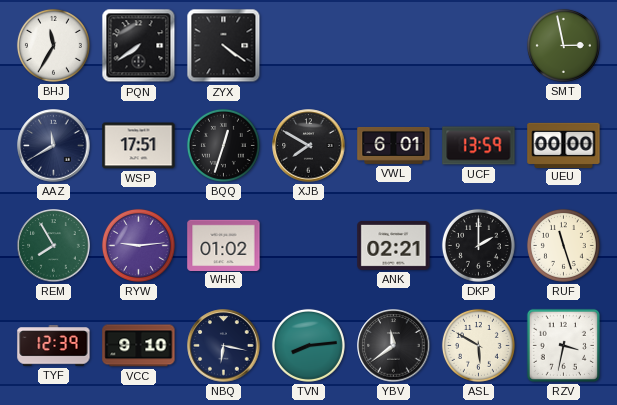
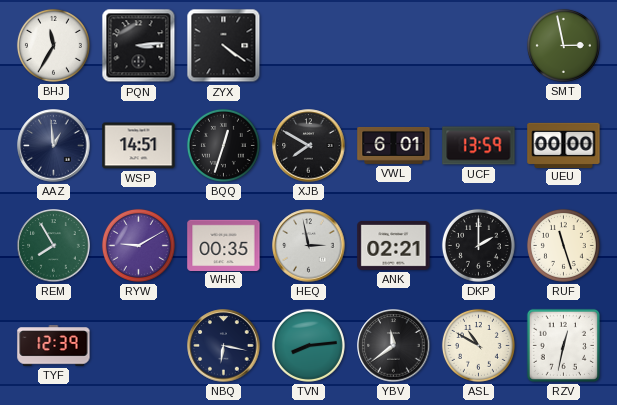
PQN: 7:39 -> 3:14 (139, 46)
AAZ: 11:40 -> 12:59 (54, 146)
WSP: 17:51 -> 14:51 (139, 146)
RYW: 9:14 -> 9:10 (138, 245)
WHR: 01:02 -> 00:35 (224, 245)
HEQ: none -> 2:58 (309, 246)
VCC: 9:10 -> none (139, 346)
ASL: 5:50 -> 10:50 (478, 345)
RZV: 3:32 -> 12:32 (563, 345)
